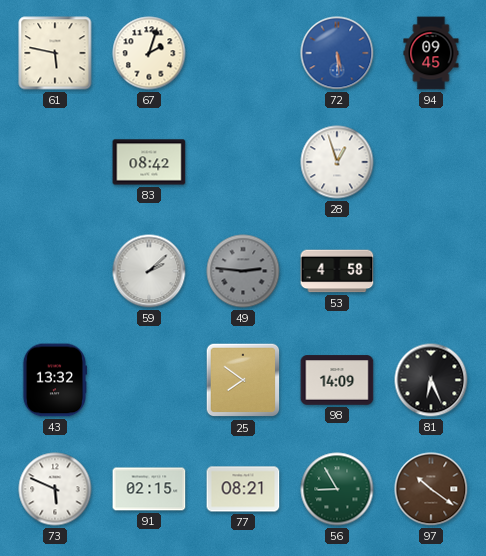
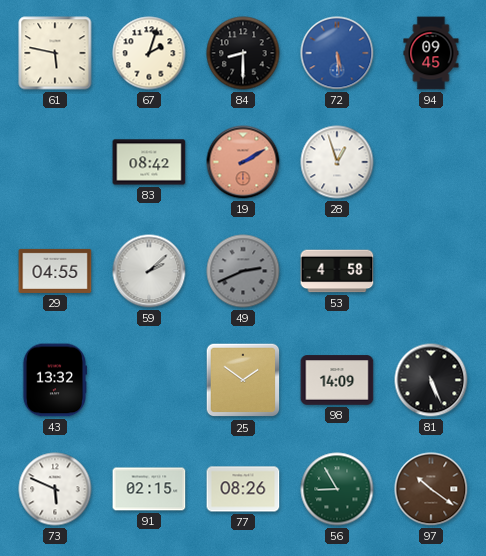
84: none -> 8:30 (243, 53)
19: none -> 2:10 (243, 162)
29: none -> 04:55 (55, 271)
49: 2:46 -> 2:41 (243, 271)
25: 7:51 -> 1:51 (243, 380)
81: 6:26 -> 5:26 (431, 380)
77: 08:21 -> 08:26 (243, 489)
